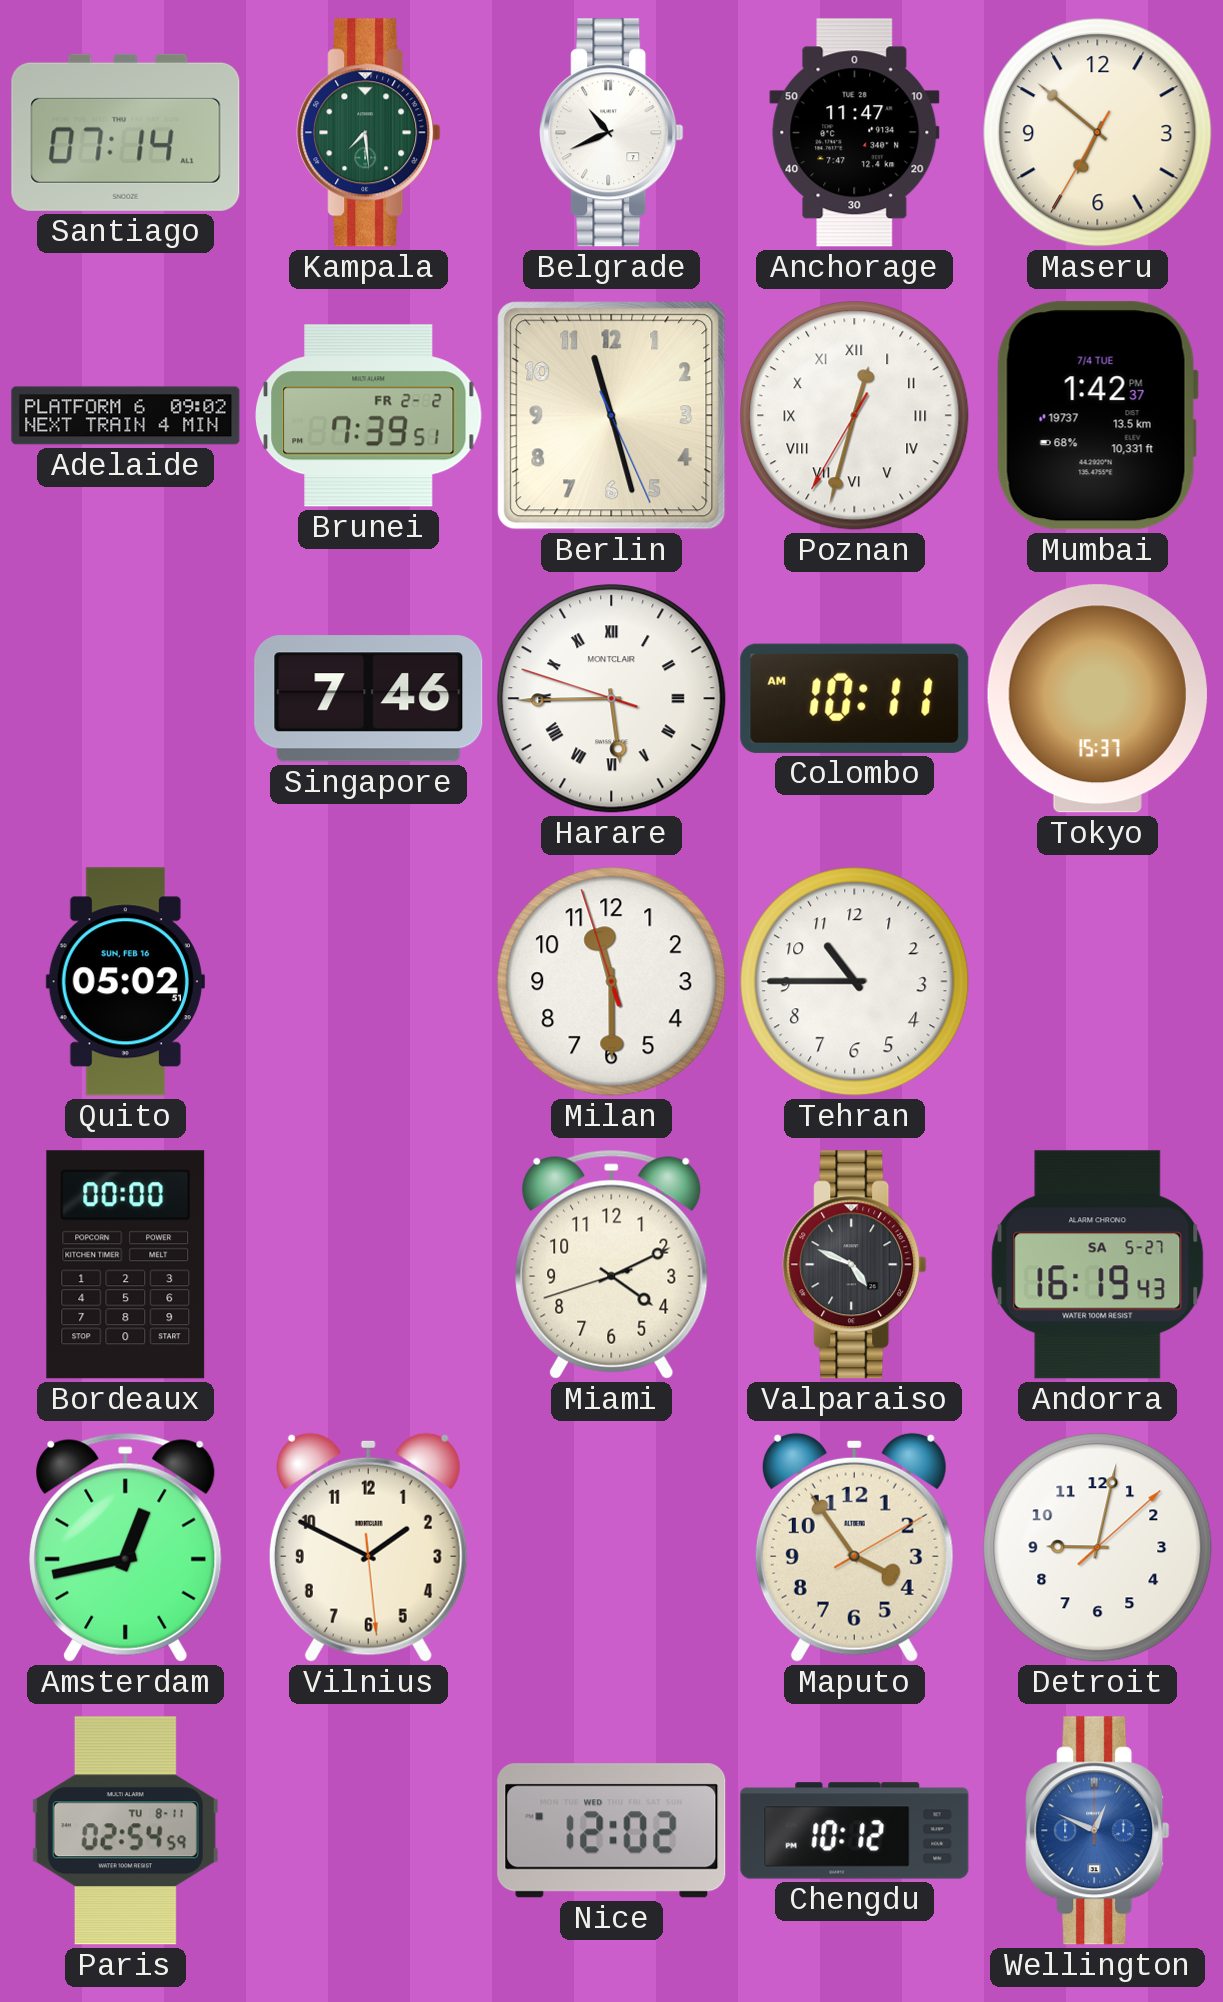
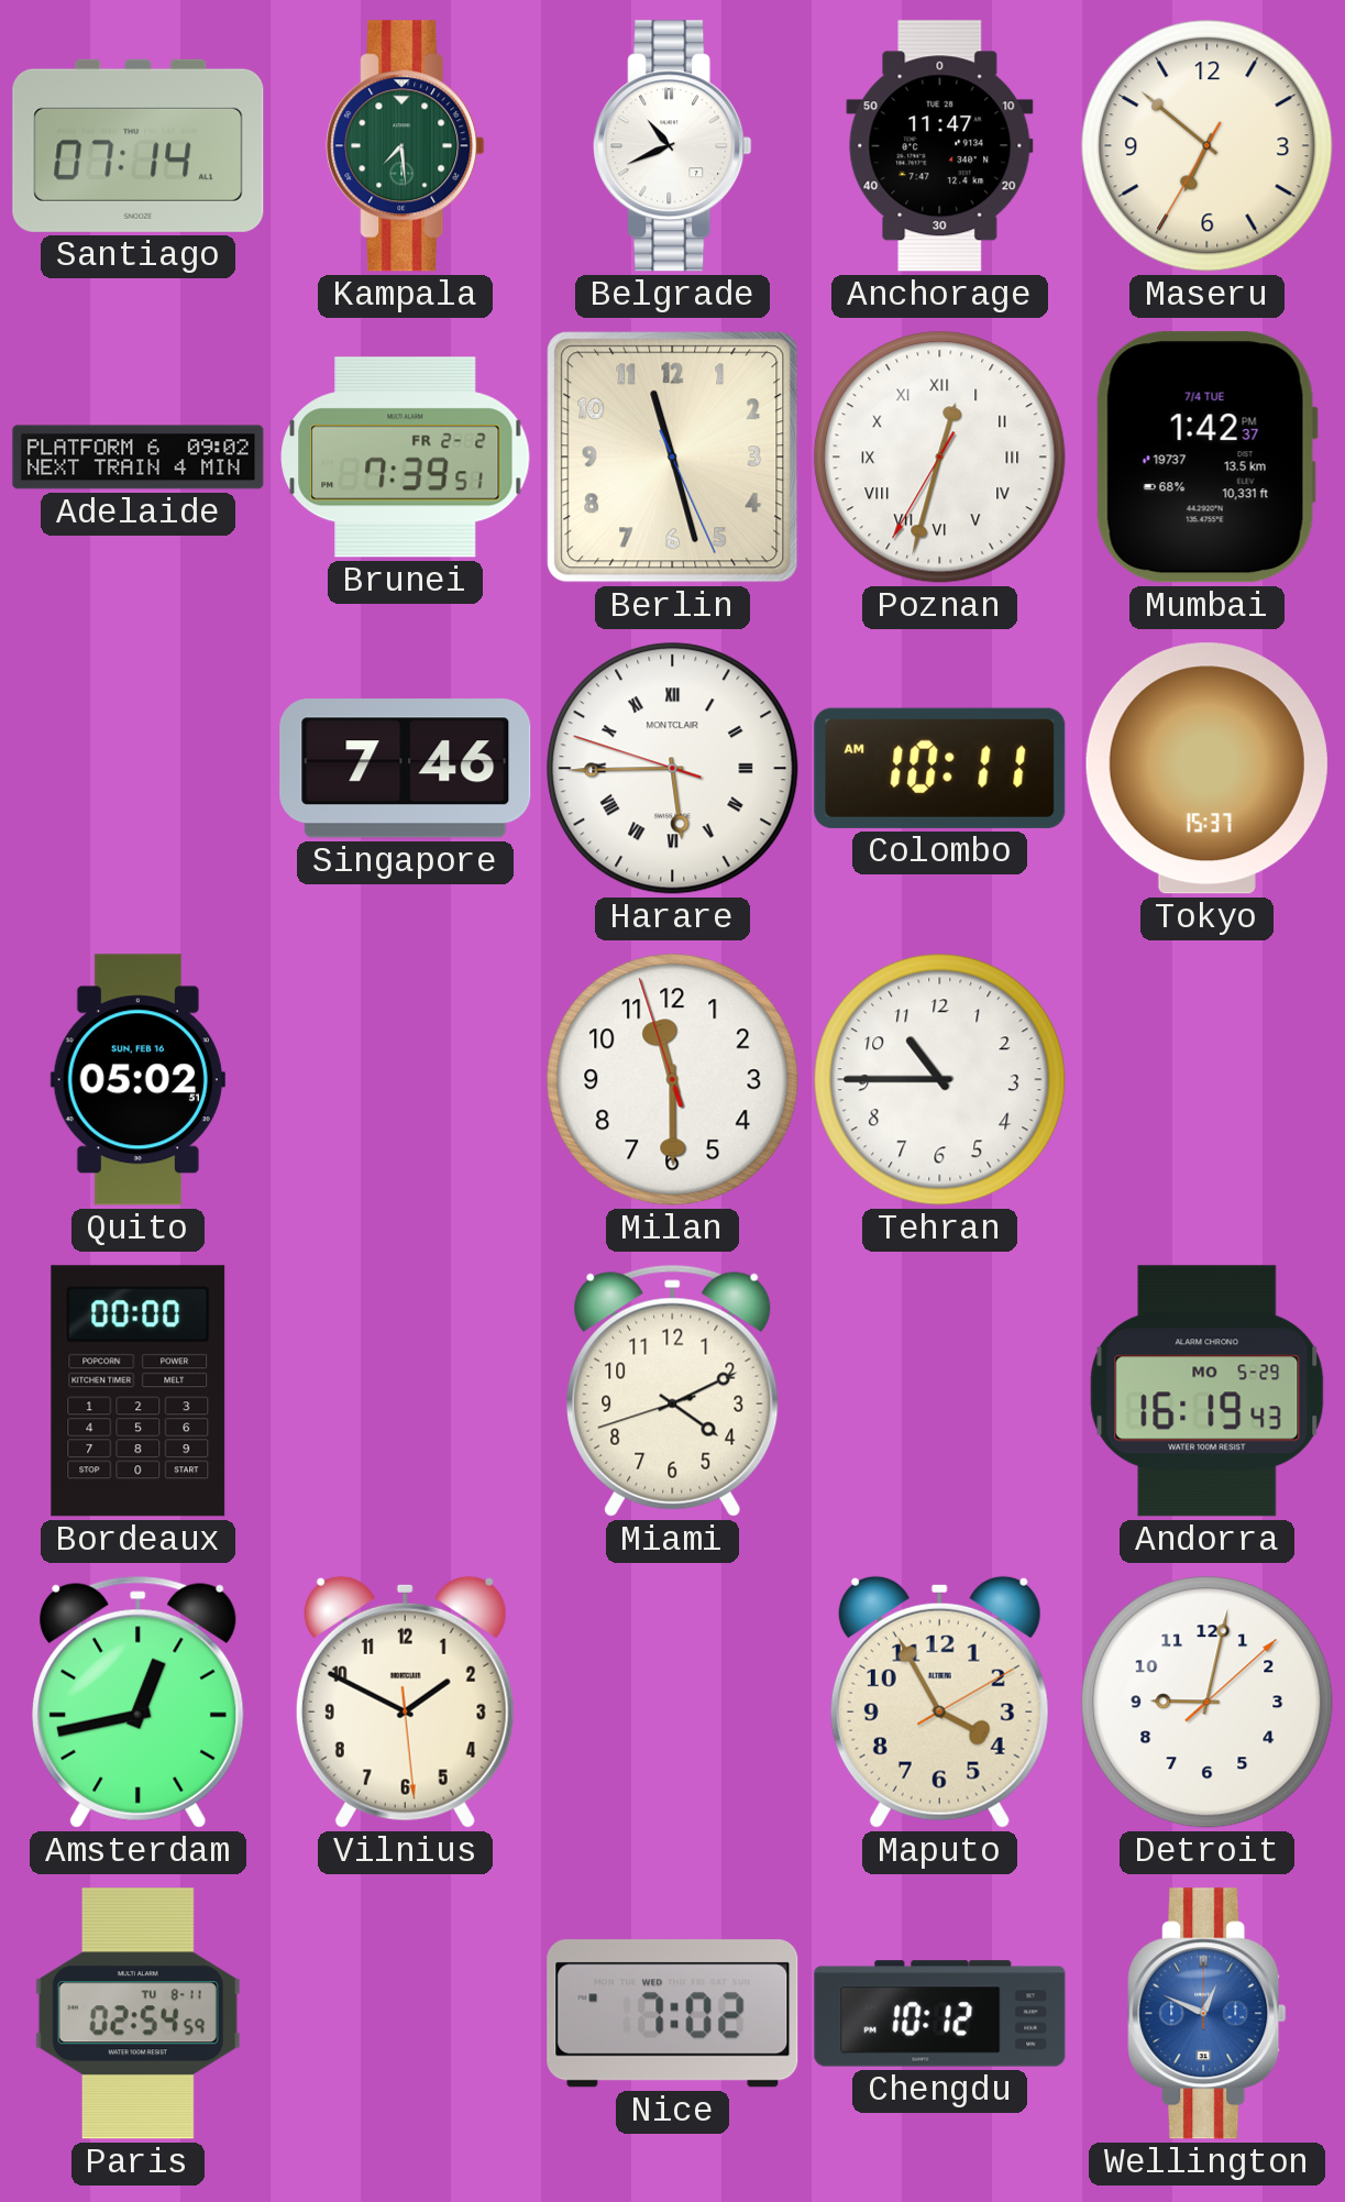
Valparaiso: 4:49 -> none (855, 1265)
Andorra date: SA 5-27 -> MO 5-29 (1208, 1391)
Maputo: 3:54 -> 3:55 (939, 1702)
Nice: 12:02 -> 7:02 (673, 2014)
